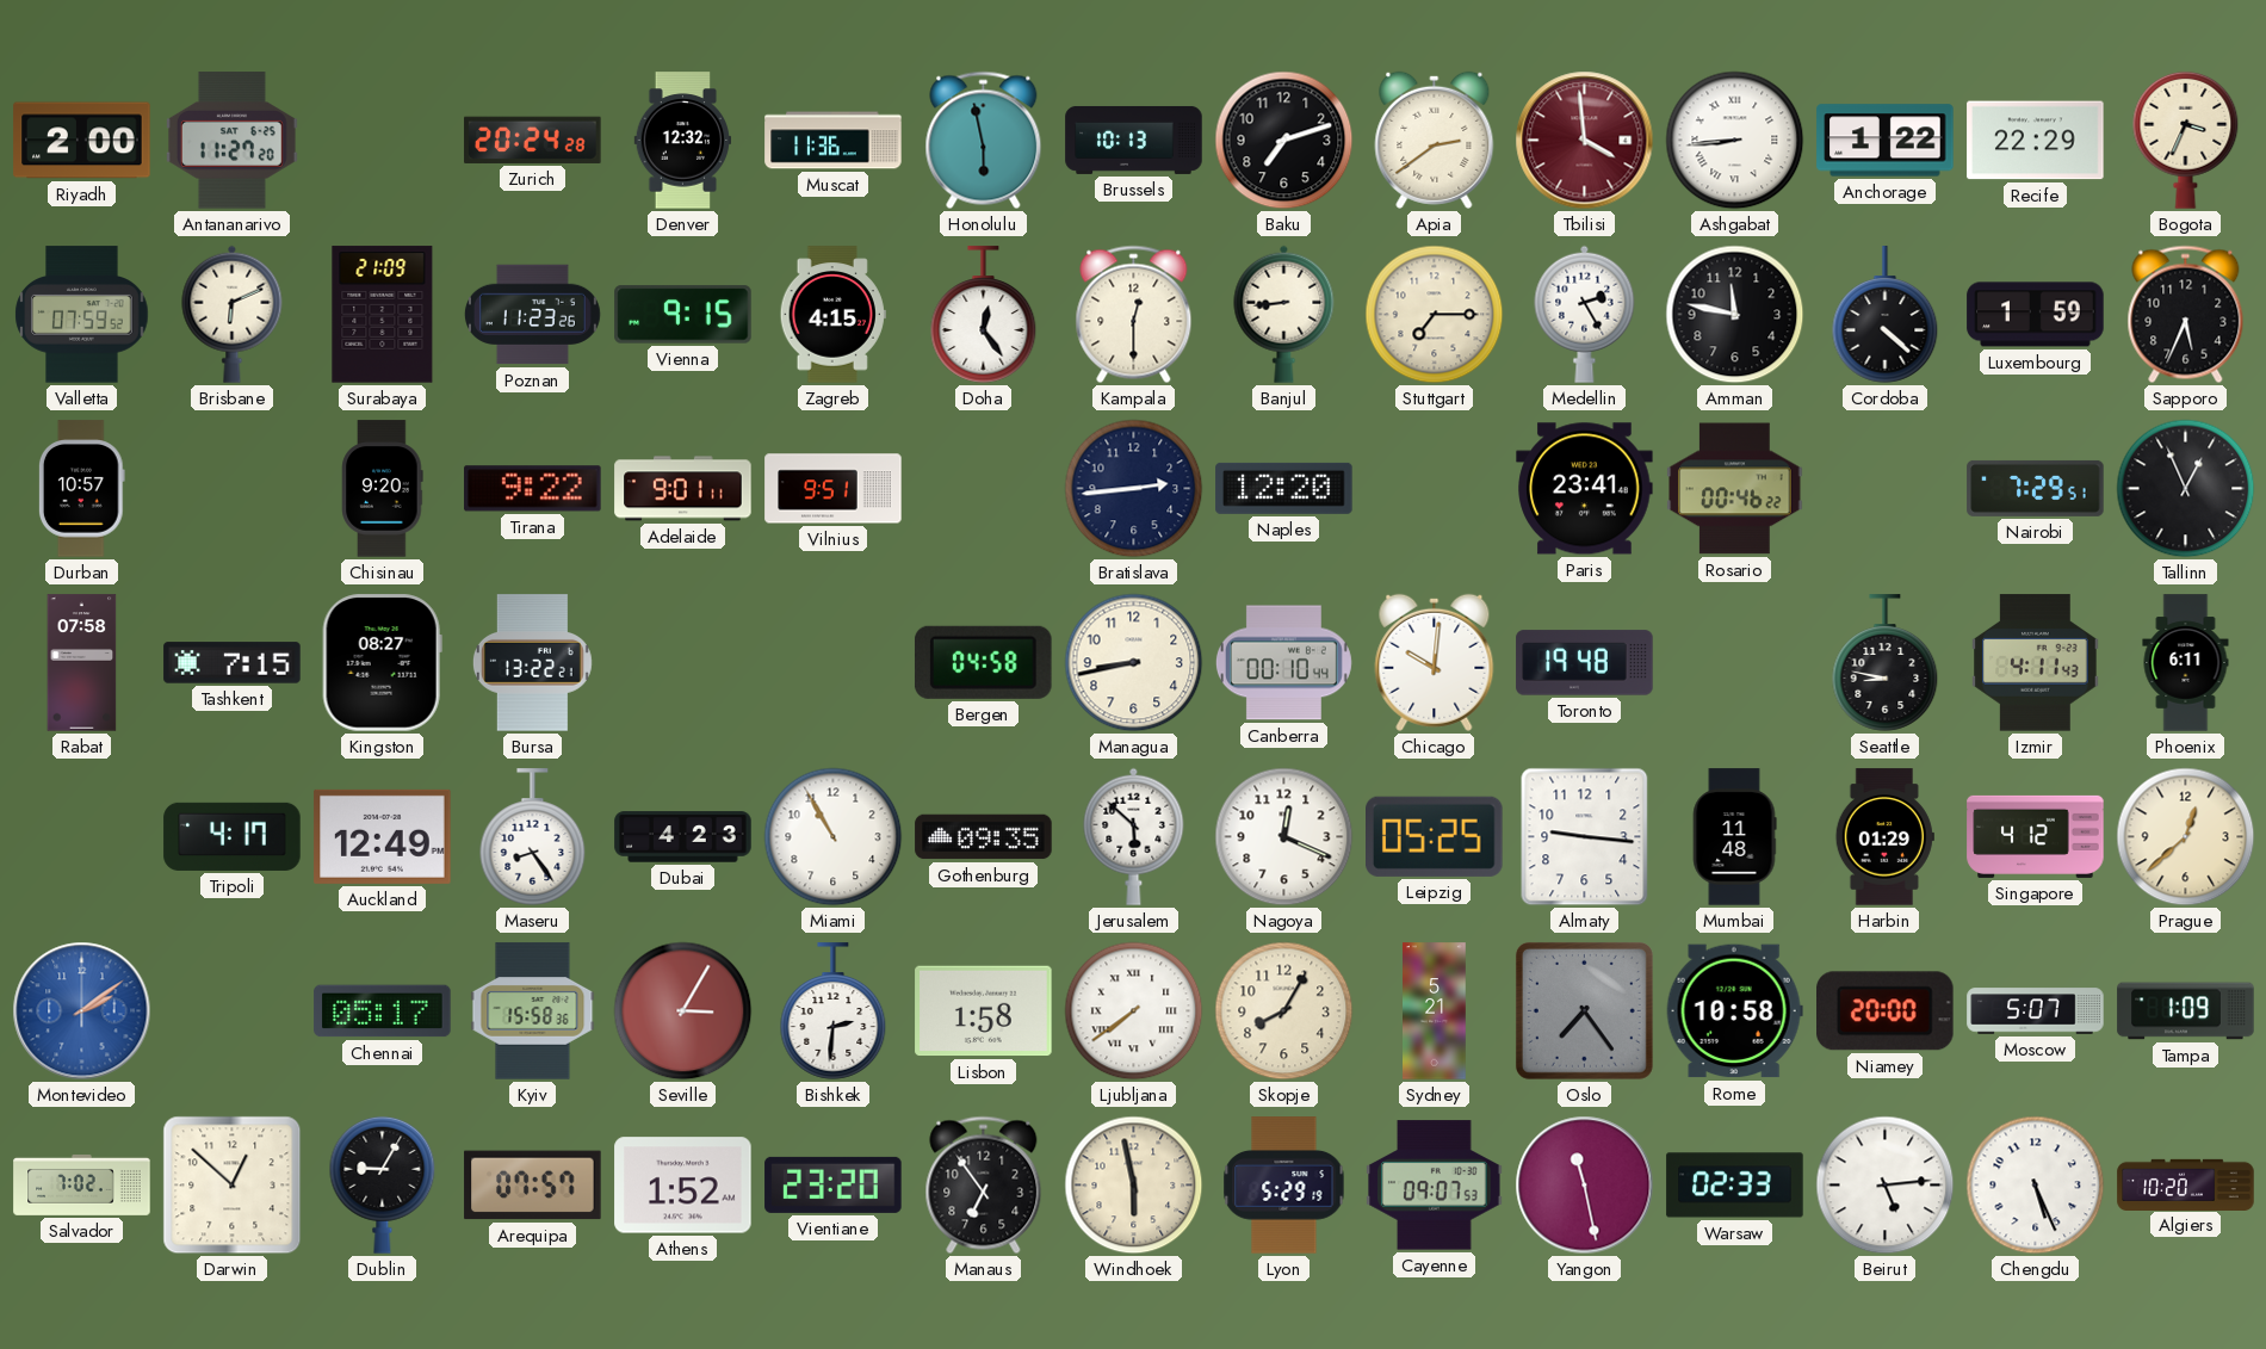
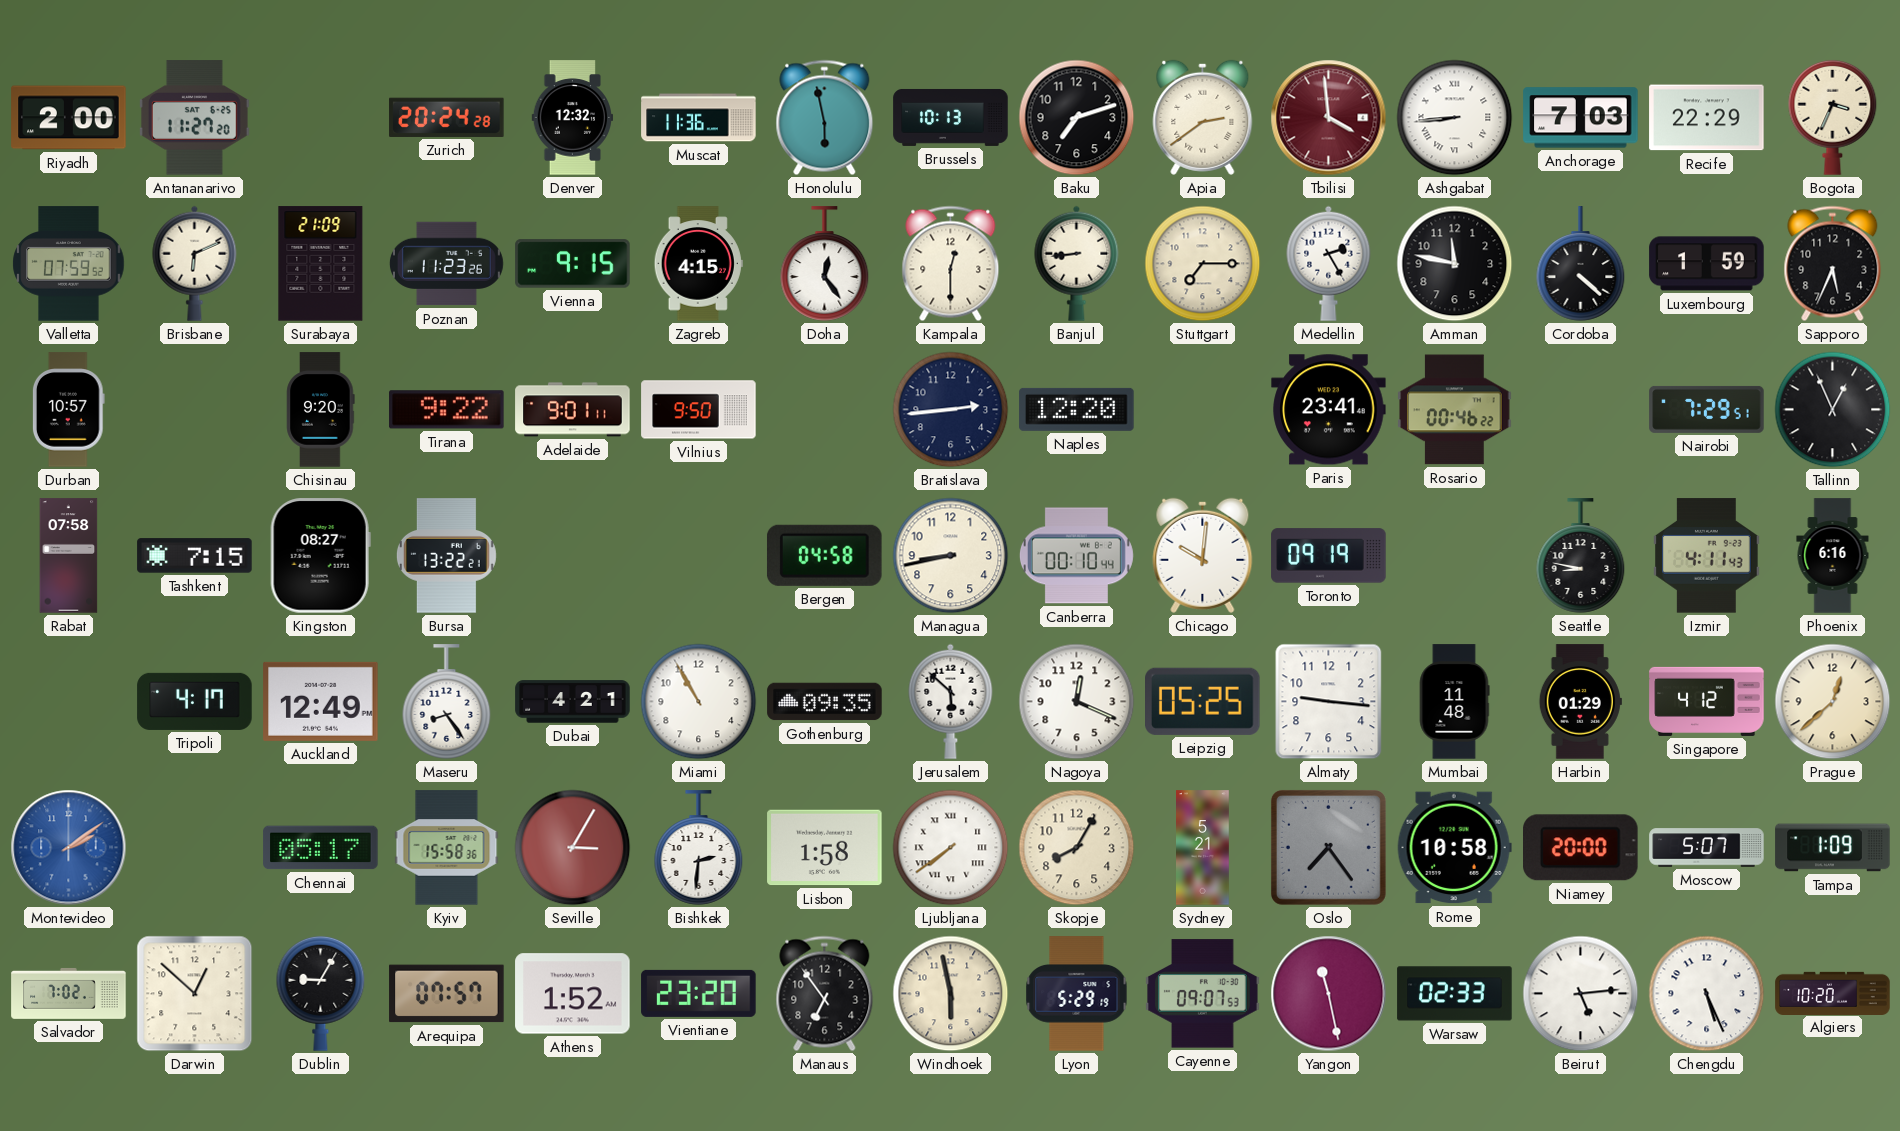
Anchorage: 1:22 -> 7:03 (1581, 118)
Vilnius: 9:51 -> 9:50 (699, 410)
Toronto: 19:48 -> 09:19 (1329, 556)
Phoenix: 6:11 -> 6:16 (1833, 556)
Dubai: 4:23 -> 4:21 (573, 702)
